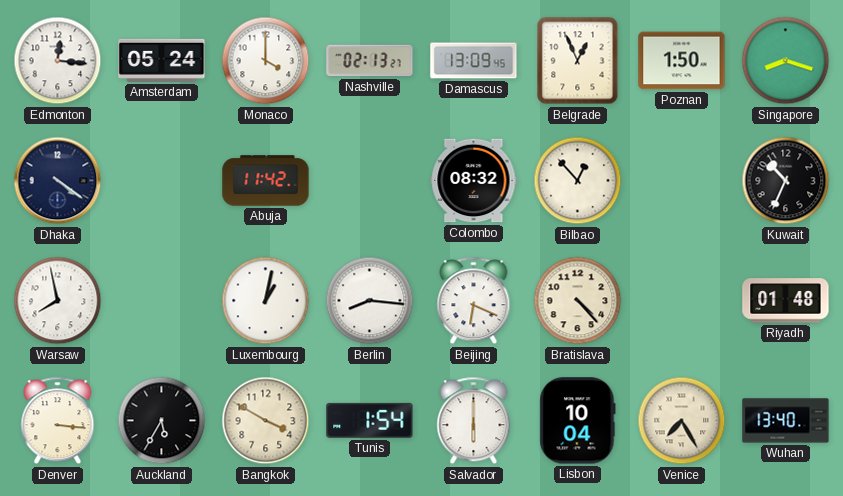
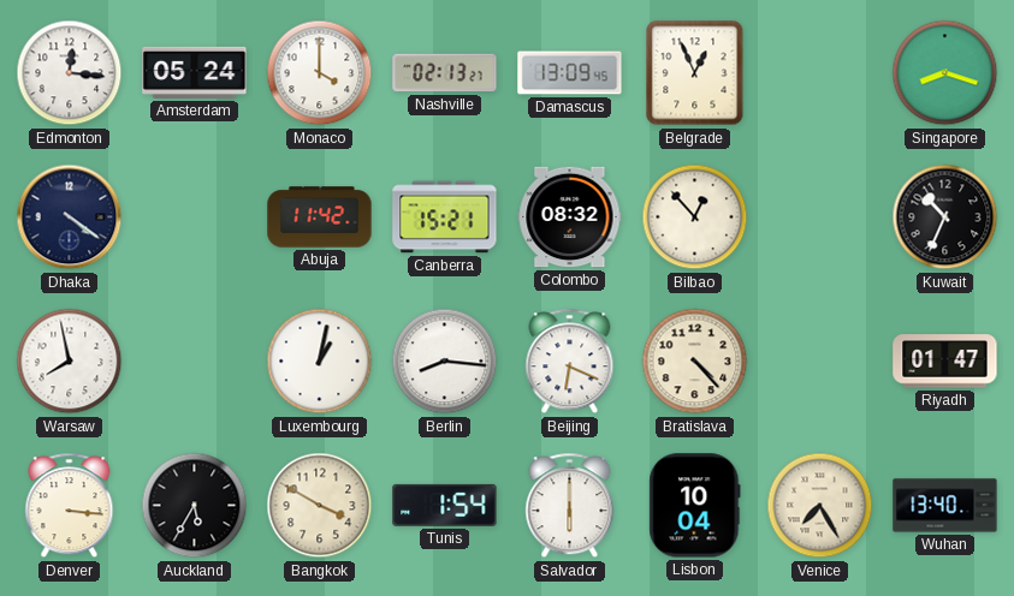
Poznan: 1:50 -> none (682, 61)
Canberra: none -> 15:21 (445, 217)
Riyadh: 01:48 -> 01:47 (945, 362)
